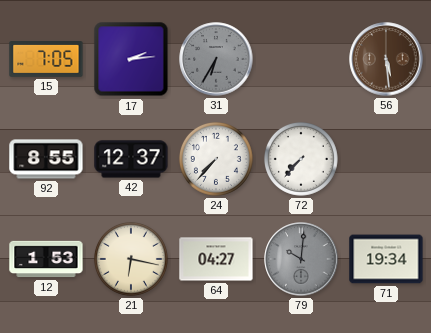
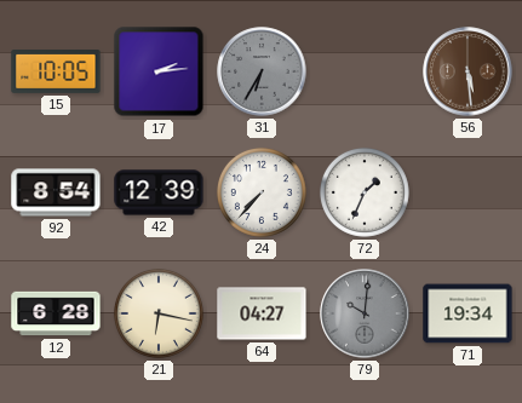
15: 7:05 -> 10:05 (56, 73)
92: 8:55 -> 8:54 (56, 192)
42: 12:37 -> 12:39 (159, 192)
72: 7:37 -> 1:34 (365, 192)
12: 1:53 -> 6:28 (56, 313)
